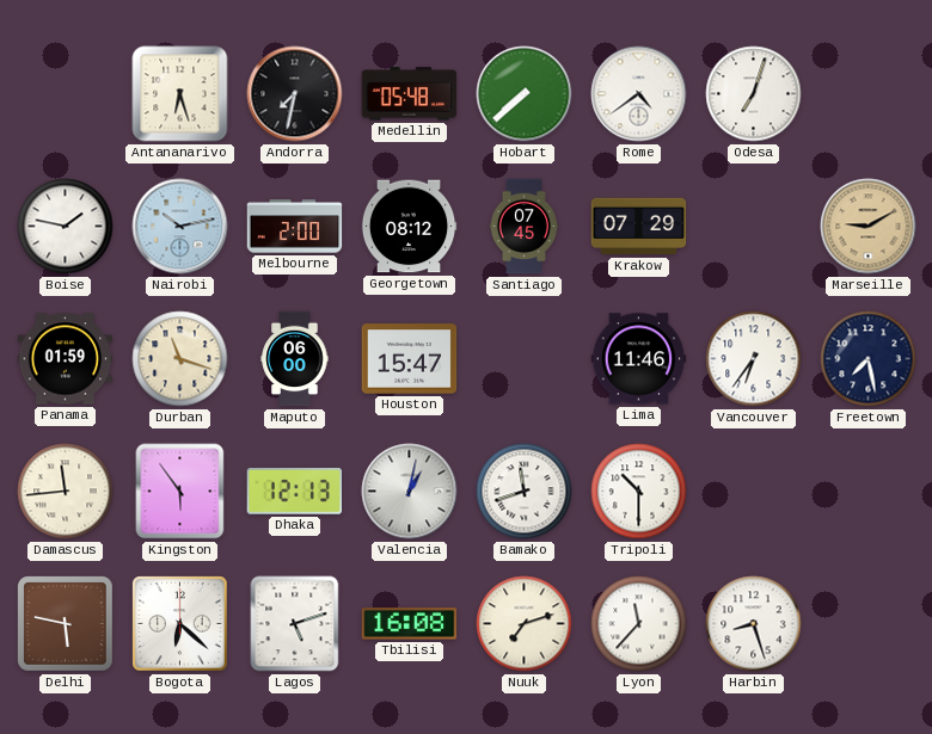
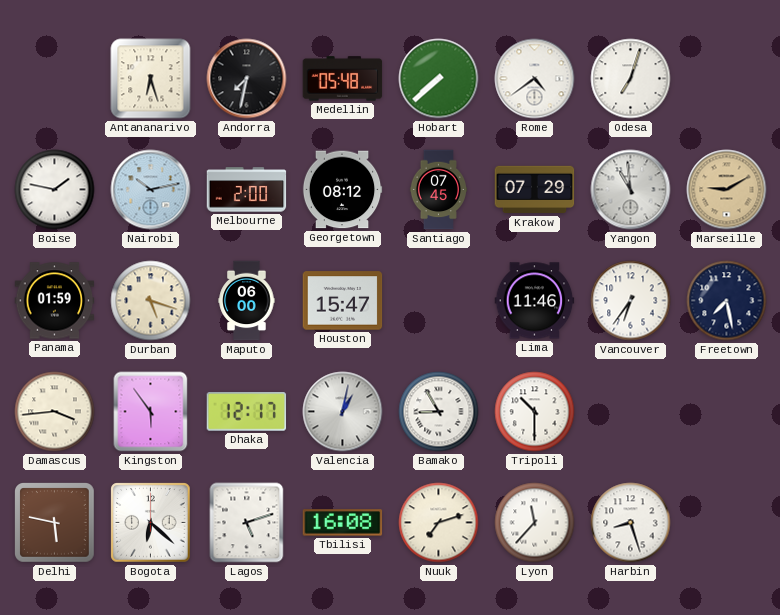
Yangon: none -> 10:59 (631, 190)
Durban: 11:18 -> 5:18 (151, 301)
Damascus: 11:44 -> 3:44 (55, 412)
Dhaka: 12:13 -> 12:17 (247, 412)
Bamako: 11:42 -> 8:55 (439, 412)
